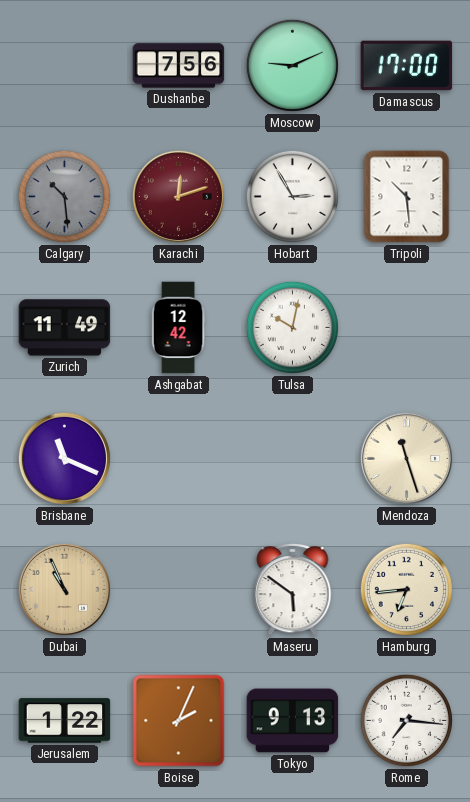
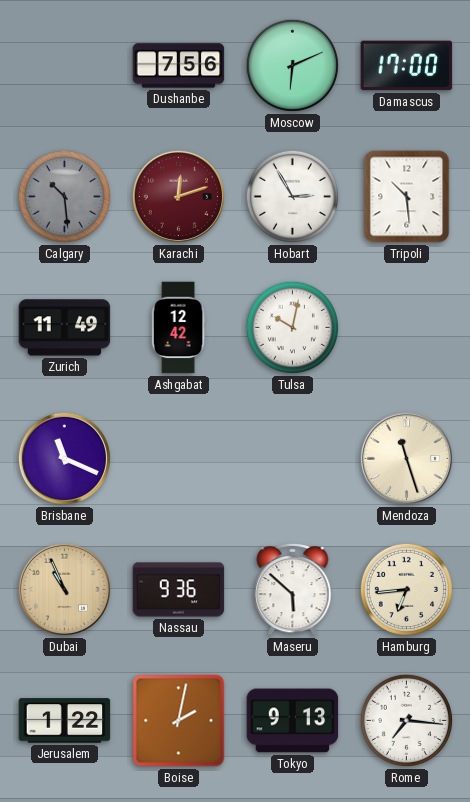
Moscow: 9:11 -> 6:11 (292, 65)
Nassau: none -> 9:36 (179, 590)
Maseru: 5:51 -> 5:52 (293, 589)
Boise: 2:04 -> 2:02 (179, 721)
